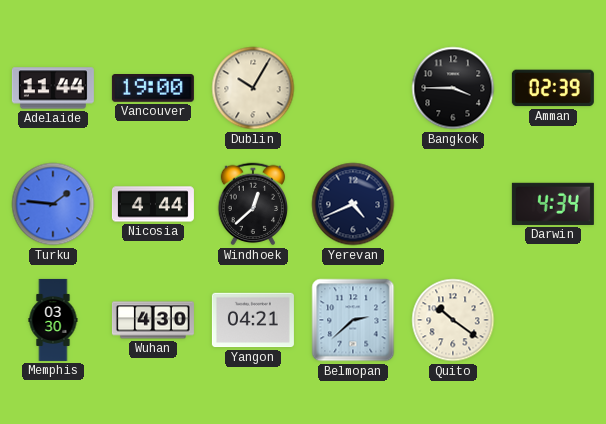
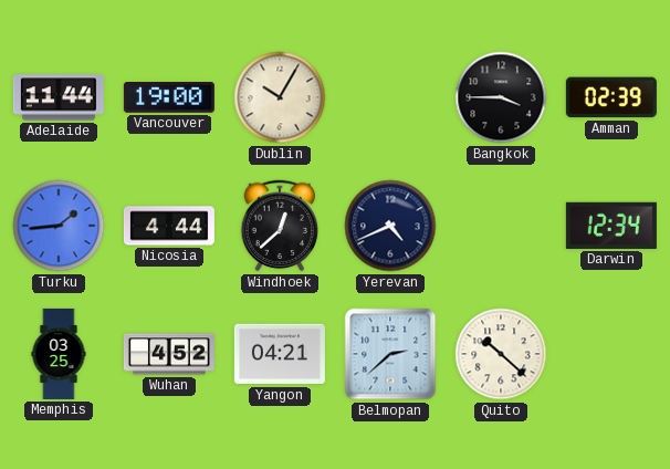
Turku: 1:46 -> 1:44 (59, 226)
Darwin: 4:34 -> 12:34 (611, 226)
Memphis: 03:30 -> 03:25 (59, 354)
Wuhan: 4:30 -> 4:52 (169, 354)
Quito: 10:21 -> 10:22 (501, 354)
